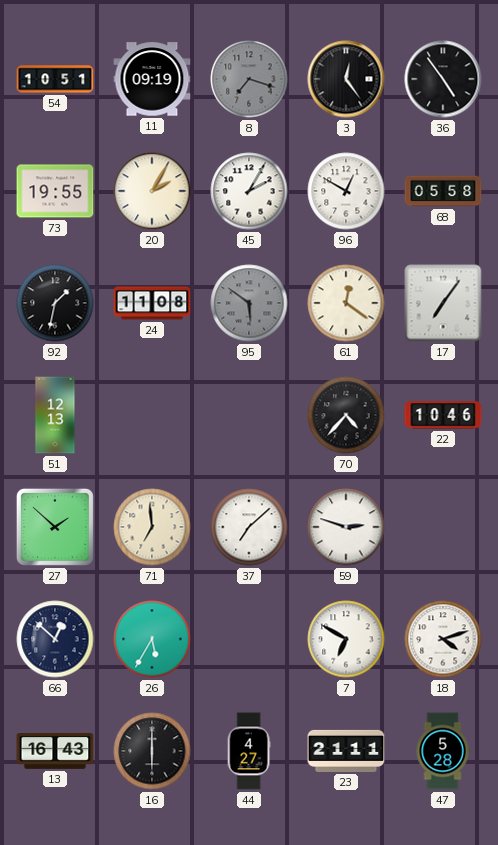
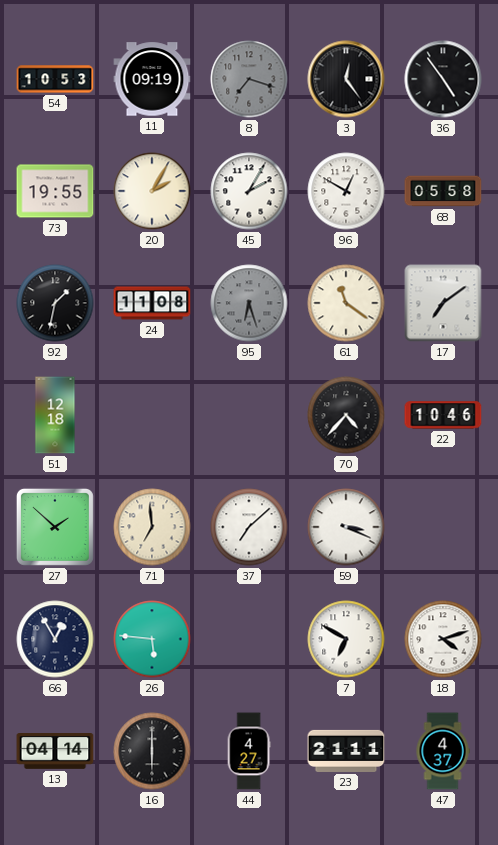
54: 10:51 -> 10:53 (55, 79)
95: 5:51 -> 6:27 (249, 303)
61: 12:21 -> 11:21 (346, 303)
17: 7:06 -> 7:09 (443, 303)
51: 12:13 -> 12:18 (55, 415)
59: 2:48 -> 3:19 (346, 527)
66: 12:52 -> 12:55 (55, 639)
26: 5:35 -> 5:46 (152, 639)
13: 16:43 -> 04:14 (55, 752)
47: 5:28 -> 4:37 (443, 751)
